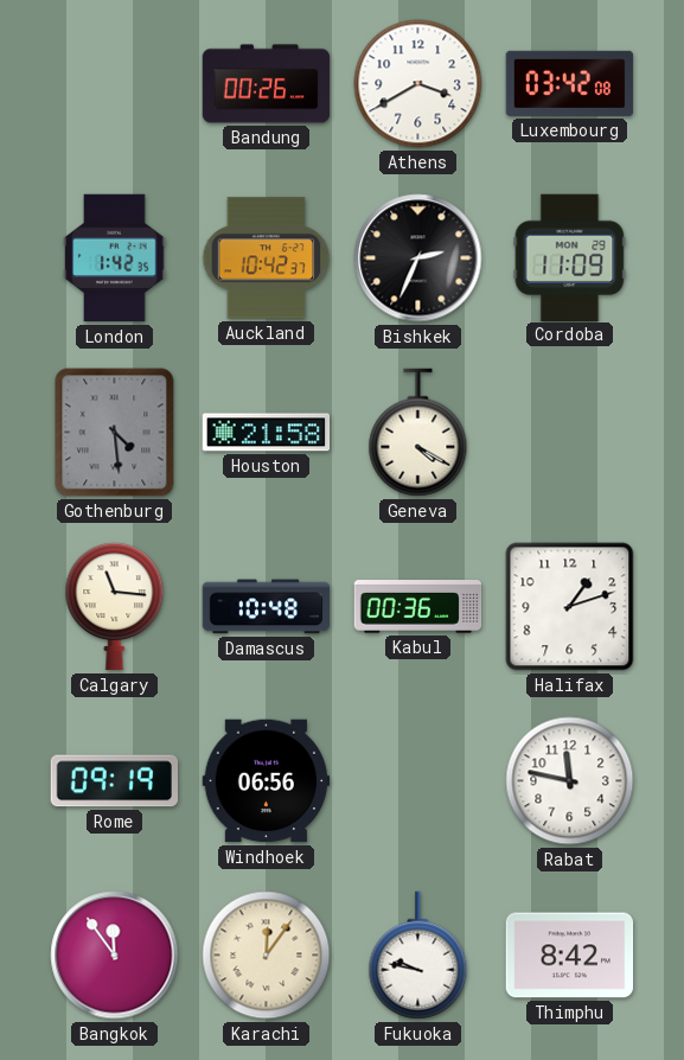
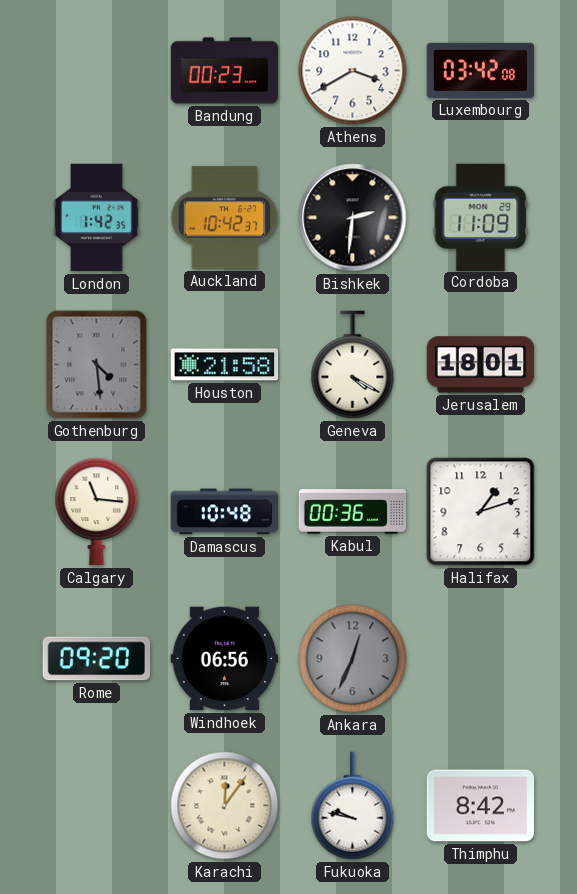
Bandung: 00:26 -> 00:23 (225, 71)
Bishkek: 2:34 -> 2:31 (353, 218)
Jerusalem: none -> 18:01 (481, 365)
Rome: 09:19 -> 09:20 (96, 659)
Ankara: none -> 12:34 (353, 659)
Rabat: 11:47 -> none (570, 781)
Bangkok: 11:54 -> none (115, 956)
